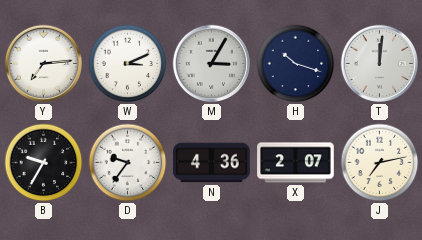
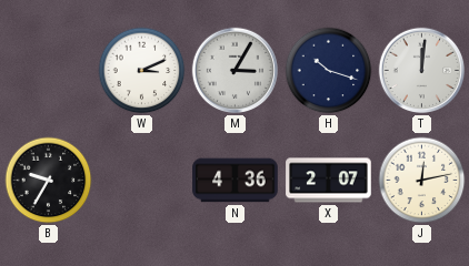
Y: 7:14 -> none (44, 64)
D: 9:36 -> none (128, 163)
J: 7:13 -> 12:13 (422, 181)
